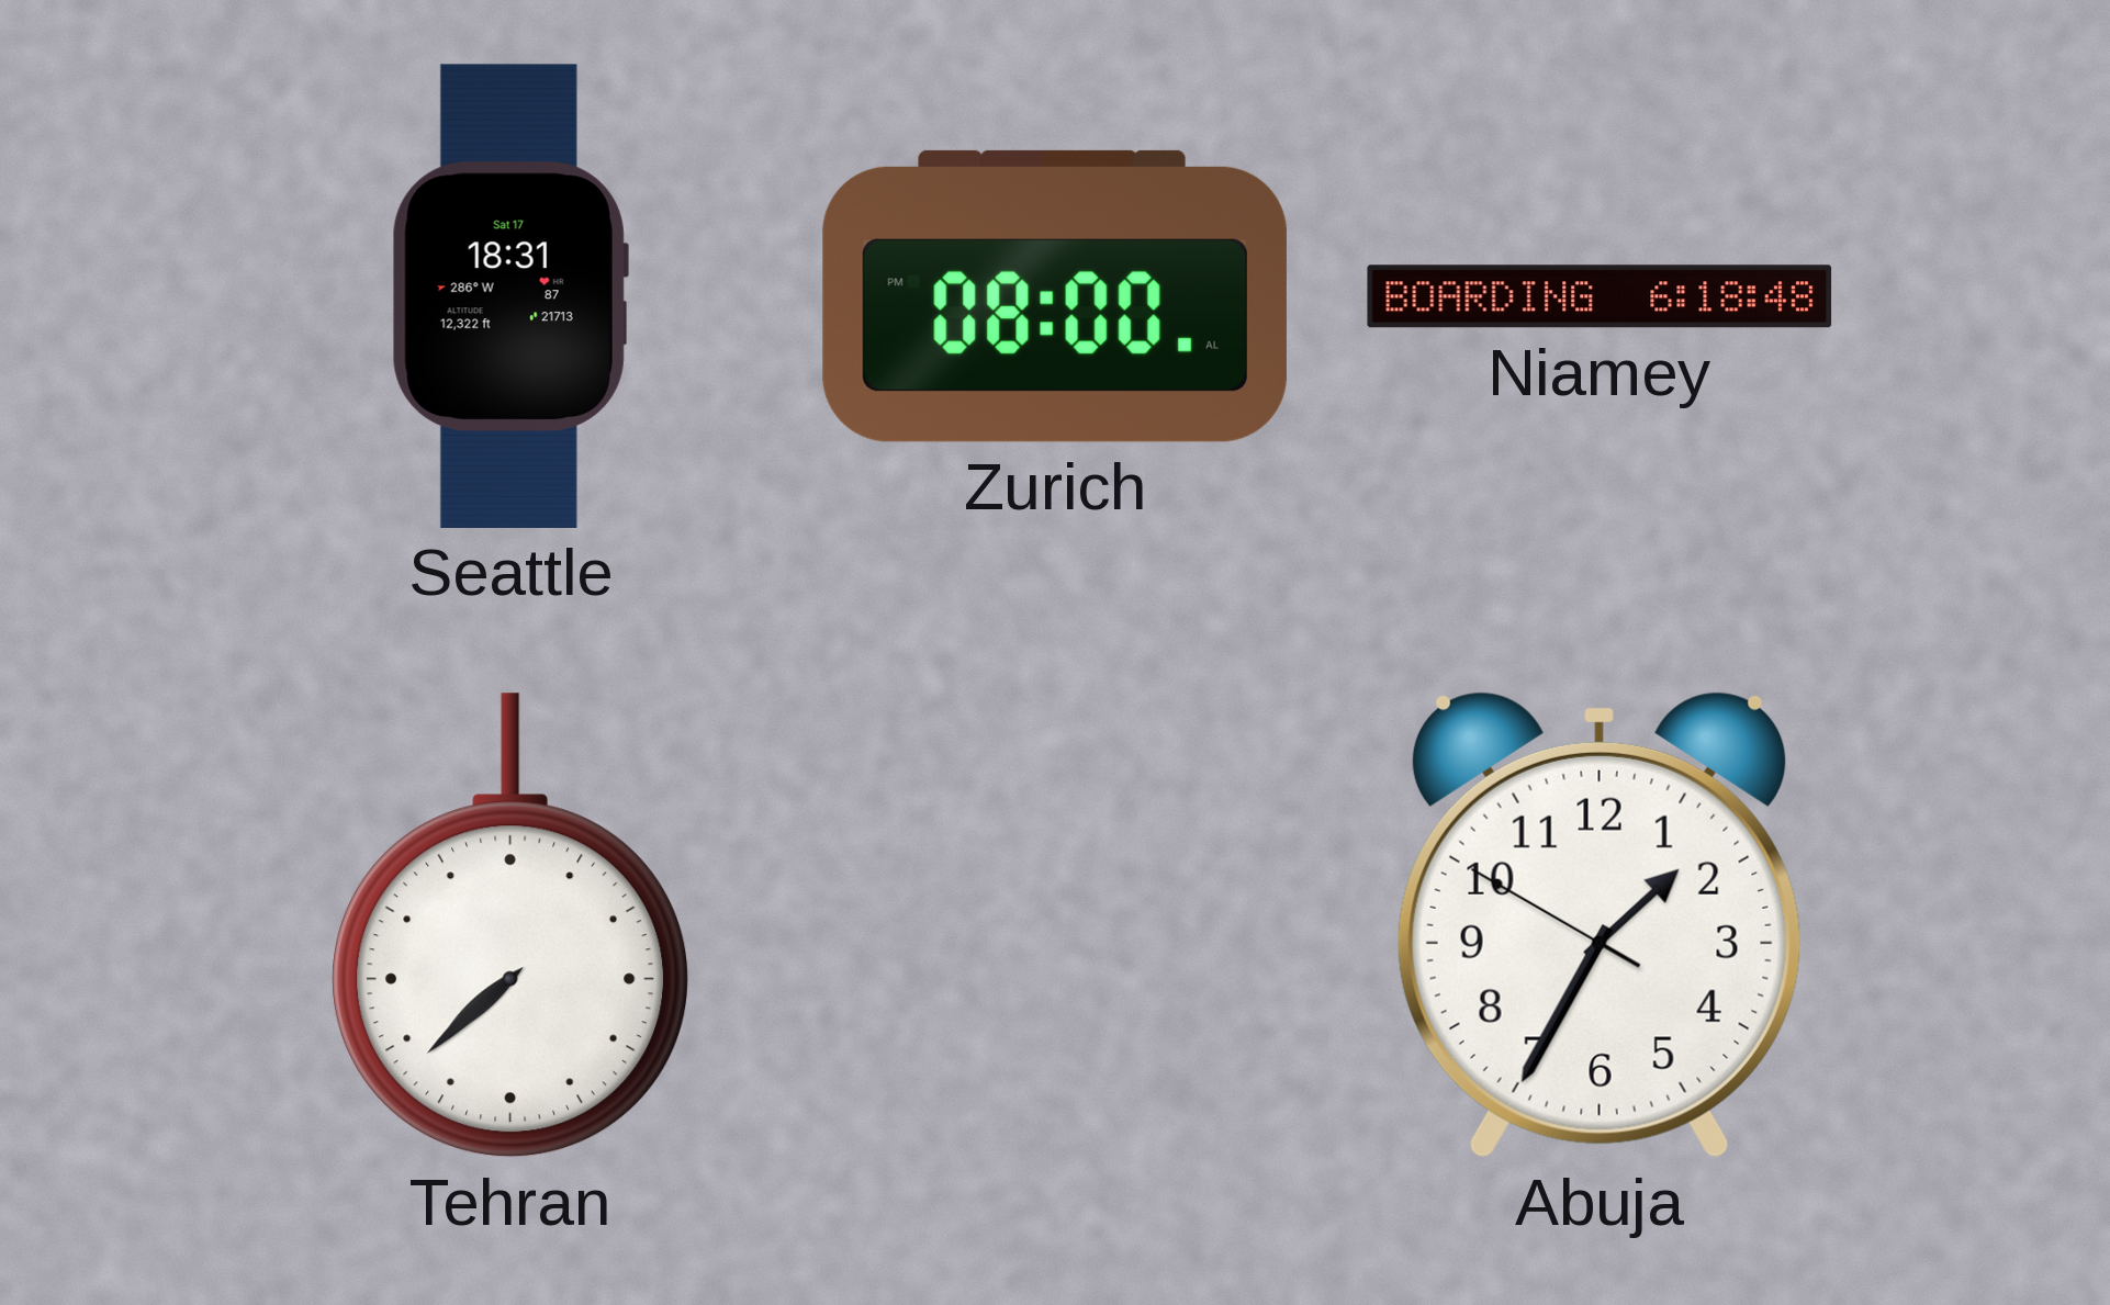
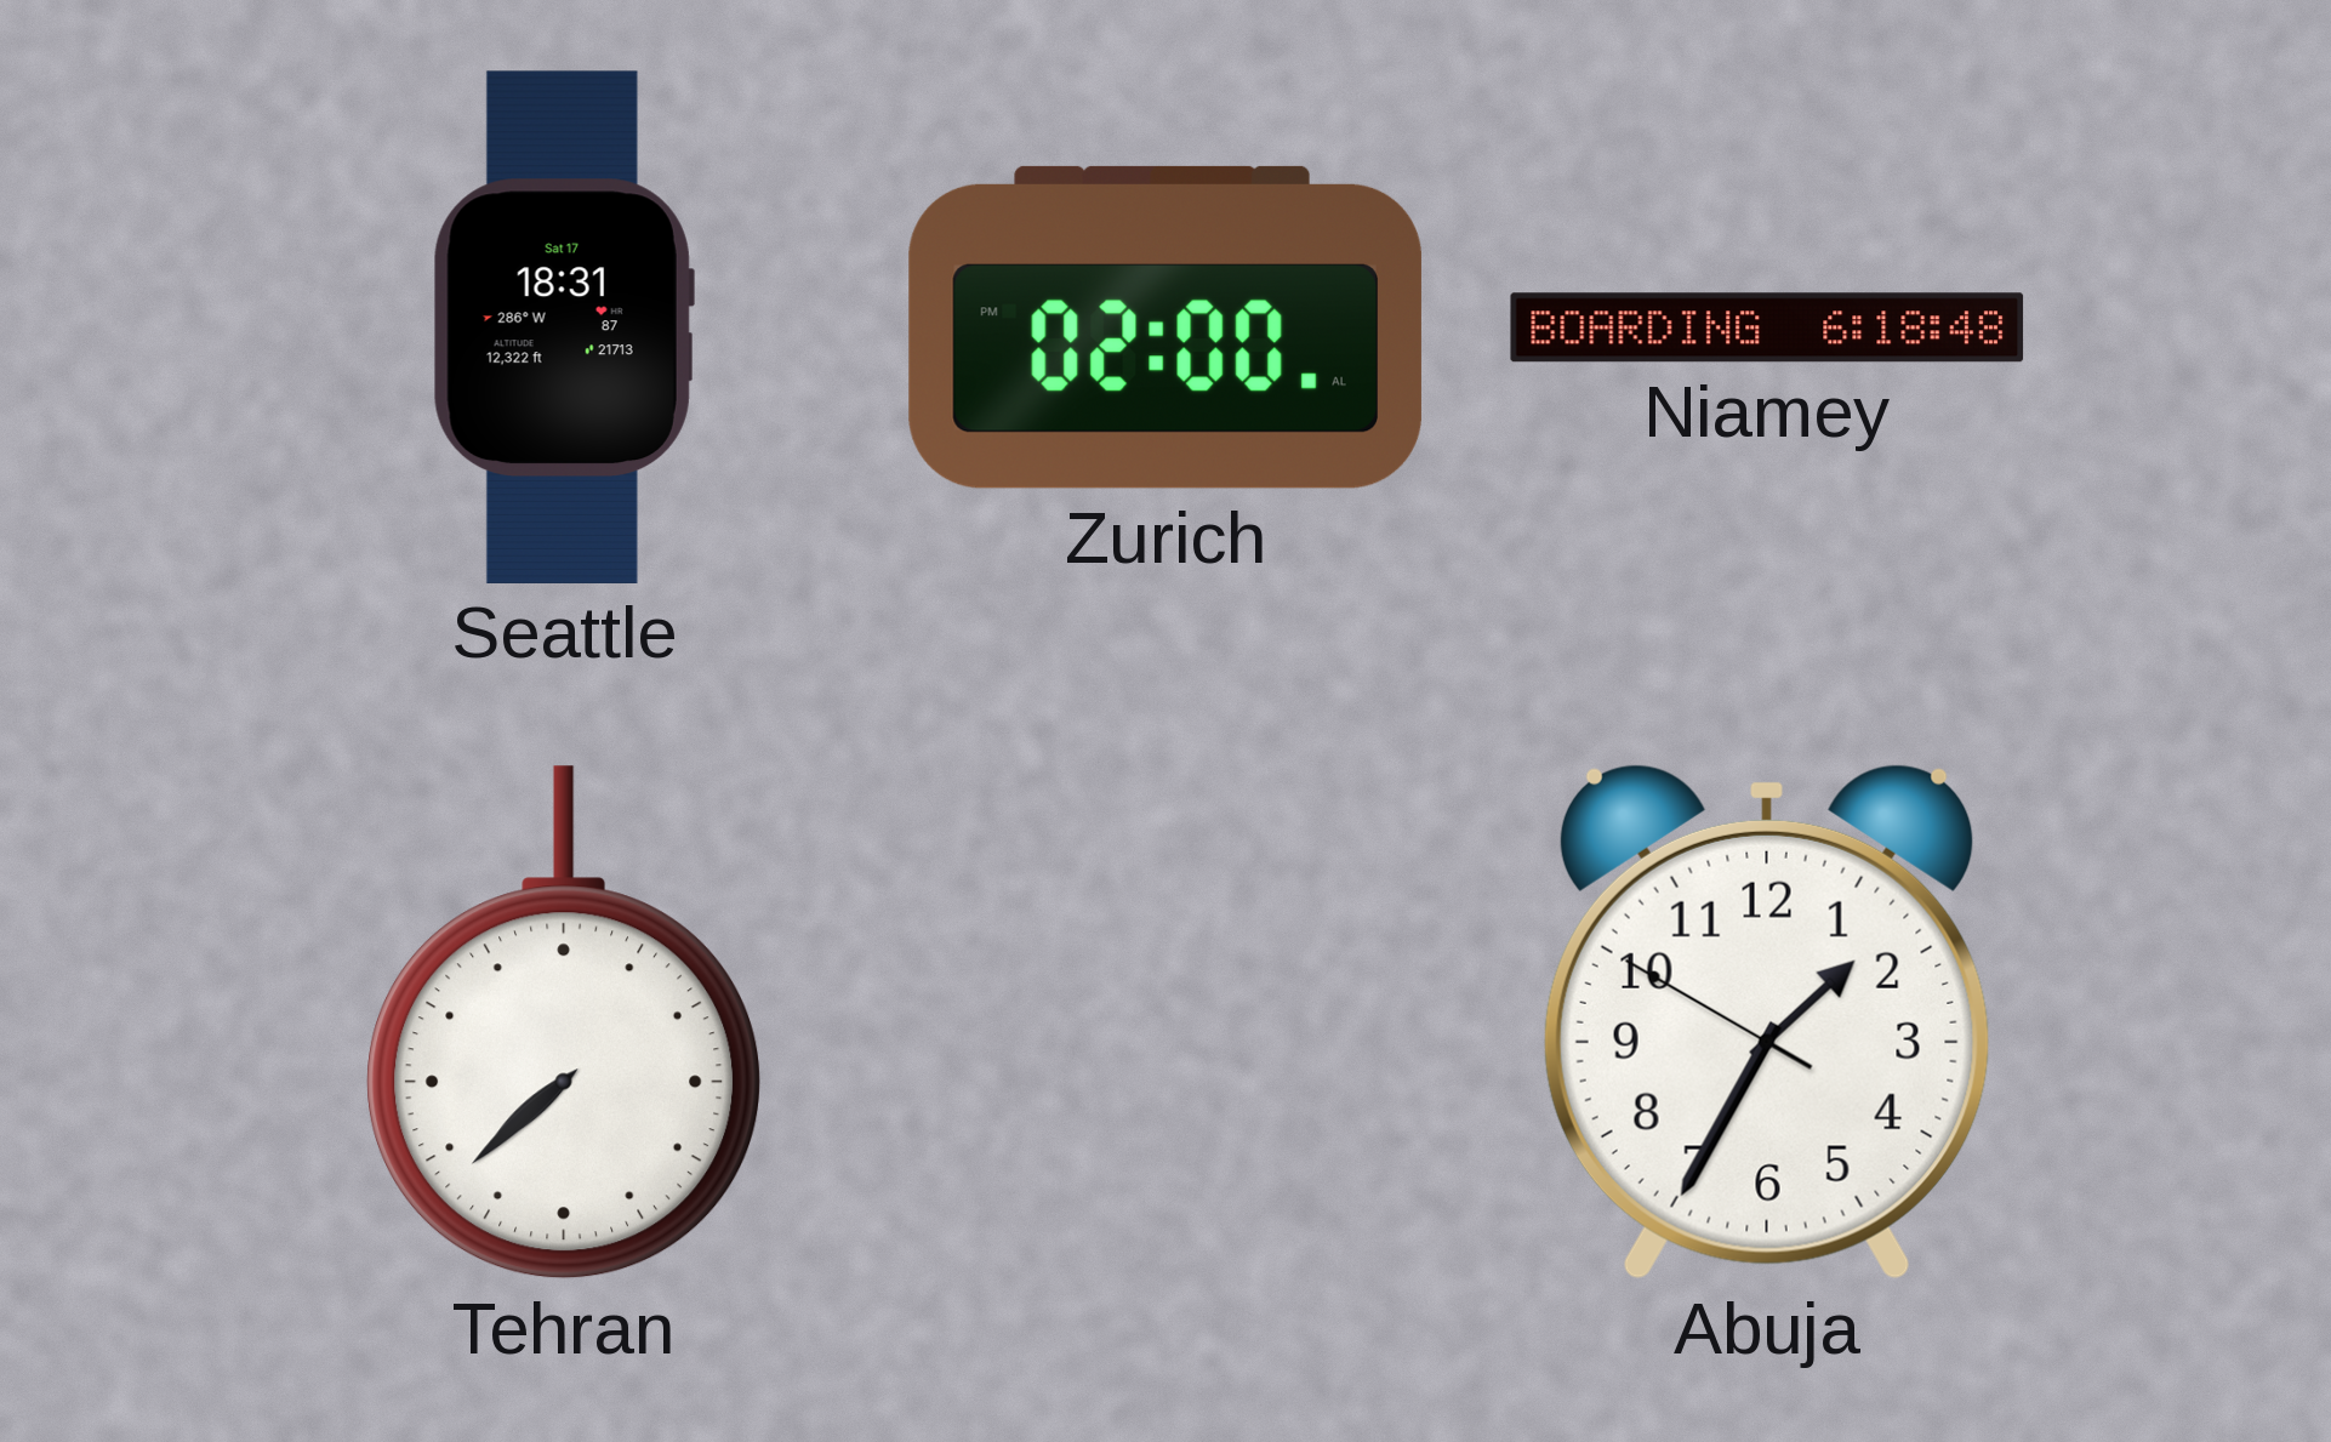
Zurich: 08:00 -> 02:00 (1165, 327)
